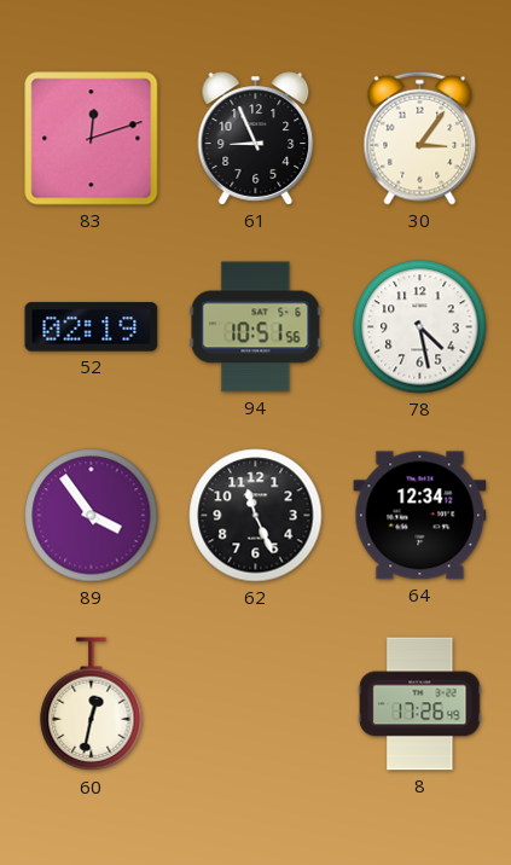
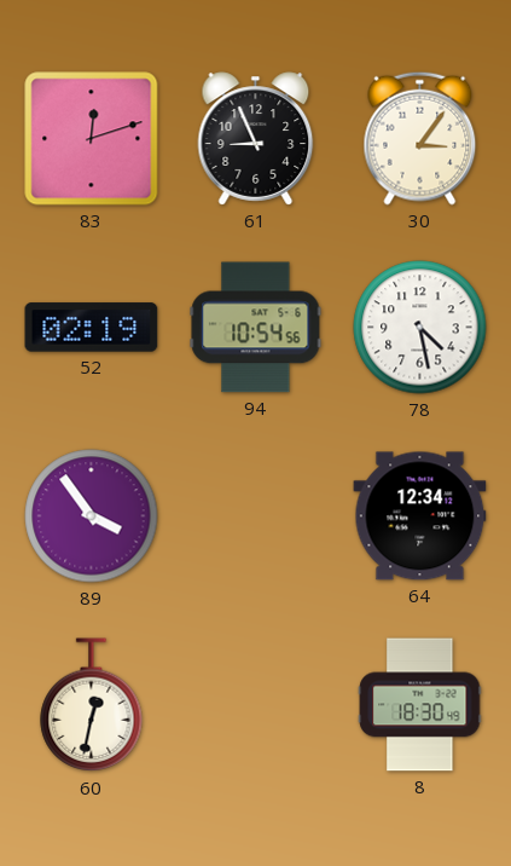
94: 10:51 -> 10:54 (256, 328)
62: 11:26 -> none (256, 516)
8: 17:26 -> 18:30 (420, 705)
